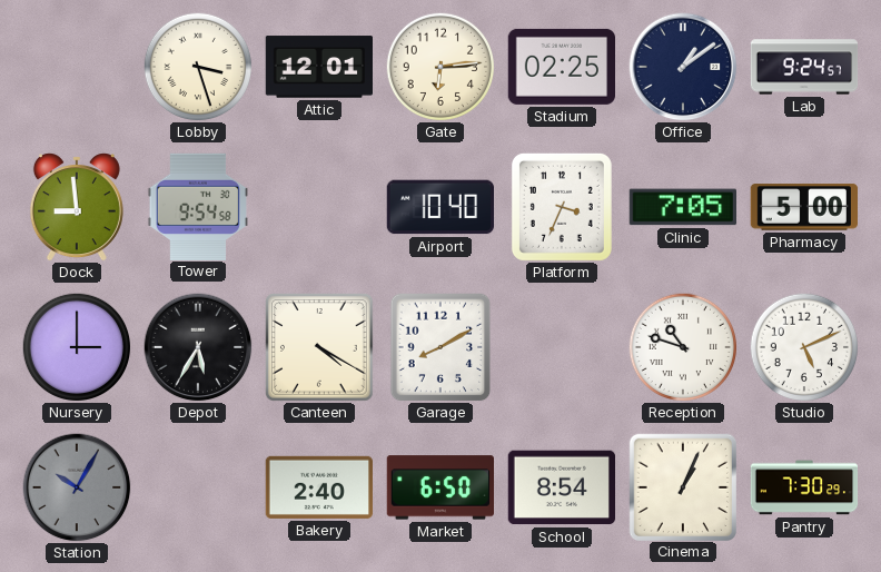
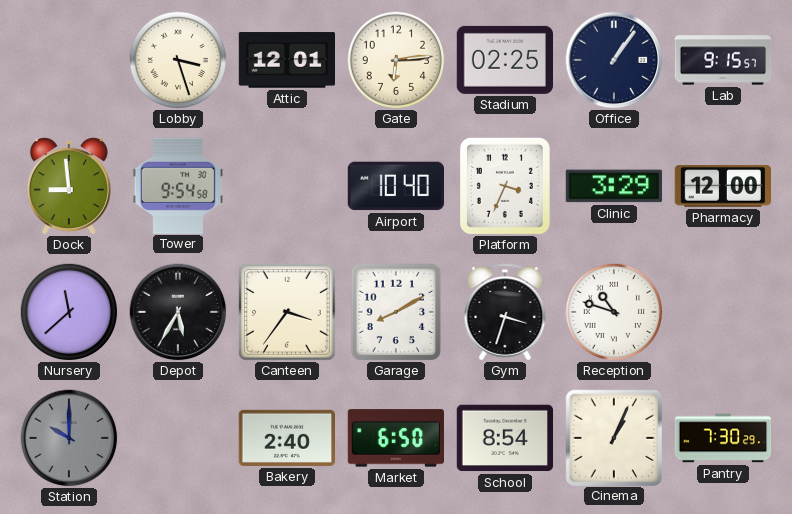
Office: 1:09 -> 1:06 (614, 60)
Lab: 9:24 -> 9:15 (723, 60)
Clinic: 7:05 -> 3:29 (613, 186)
Pharmacy: 5:00 -> 12:00 (722, 186)
Nursery: 3:00 -> 11:38 (68, 311)
Canteen: 4:20 -> 3:36 (288, 313)
Gym: none -> 3:33 (505, 312)
Studio: 5:11 -> none (803, 346)
Station: 10:05 -> 10:00 (69, 438)
